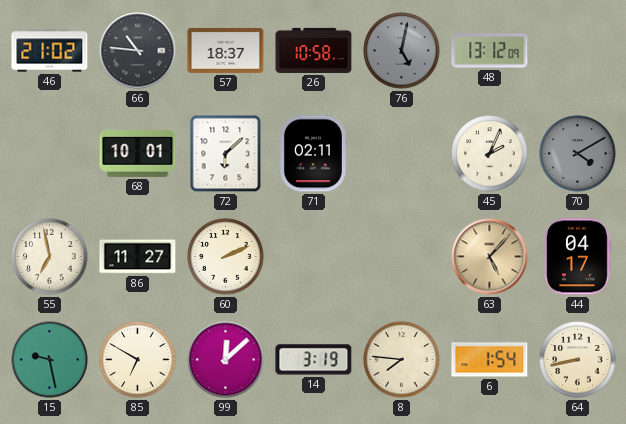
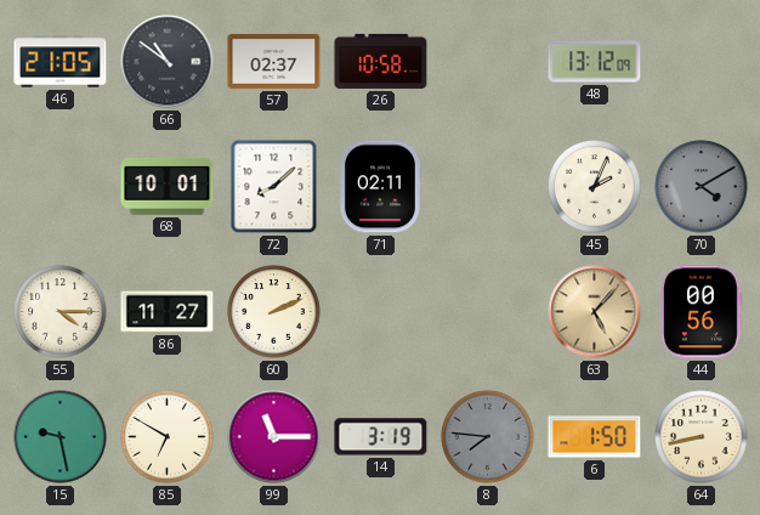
46: 21:02 -> 21:05 (61, 62)
66: 10:46 -> 10:51 (168, 62)
57: 18:37 -> 02:37 (274, 61)
76: 5:02 -> none (402, 51)
72: 6:08 -> 8:08 (274, 187)
55: 6:58 -> 4:15 (61, 312)
44: 04:17 -> 00:56 (702, 312)
99: 12:08 -> 11:15 (274, 437)
8 dial: cream -> grey (488, 437)
6: 1:54 -> 1:50 (595, 437)
